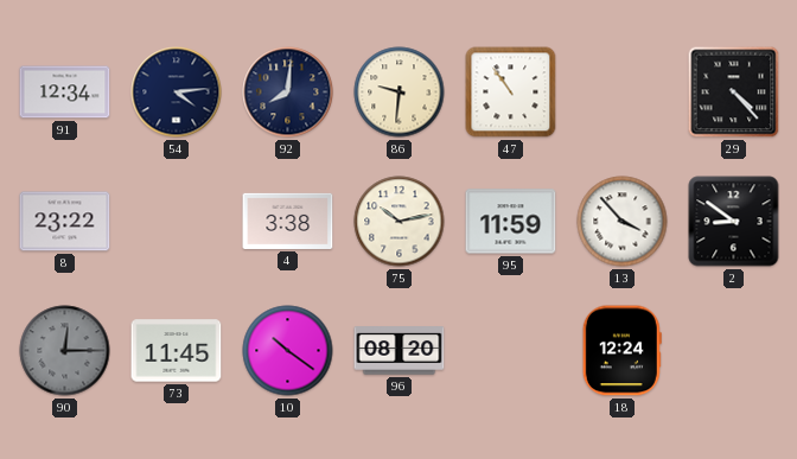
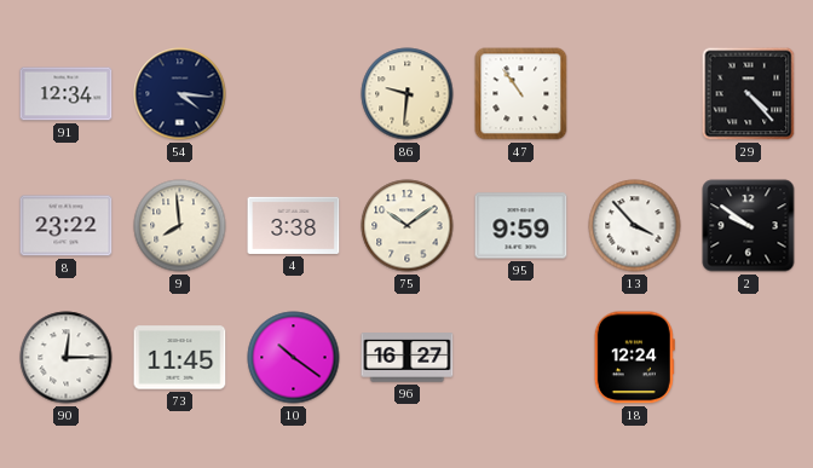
54: 4:14 -> 4:16 (180, 94)
92: 8:01 -> none (288, 93)
9: none -> 7:59 (180, 226)
75: 10:13 -> 10:09 (408, 226)
95: 11:59 -> 9:59 (521, 226)
2: 8:51 -> 9:51 (749, 226)
90 dial: grey -> white (67, 358)
96: 08:20 -> 16:27 (408, 358)
